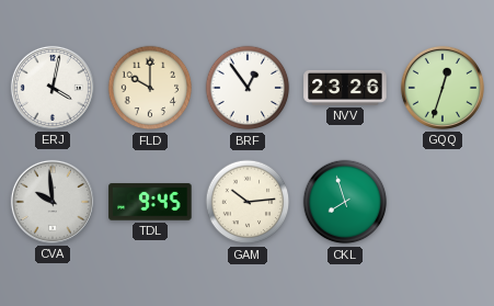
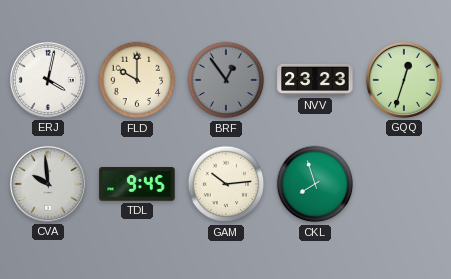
BRF dial: white -> grey (226, 80)
NVV: 23:26 -> 23:23 (315, 80)
